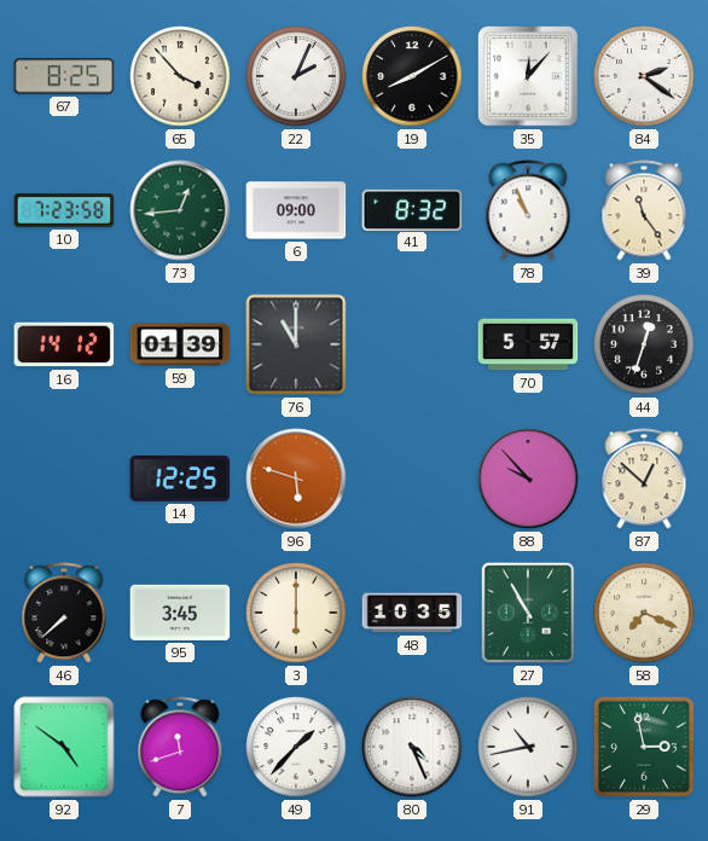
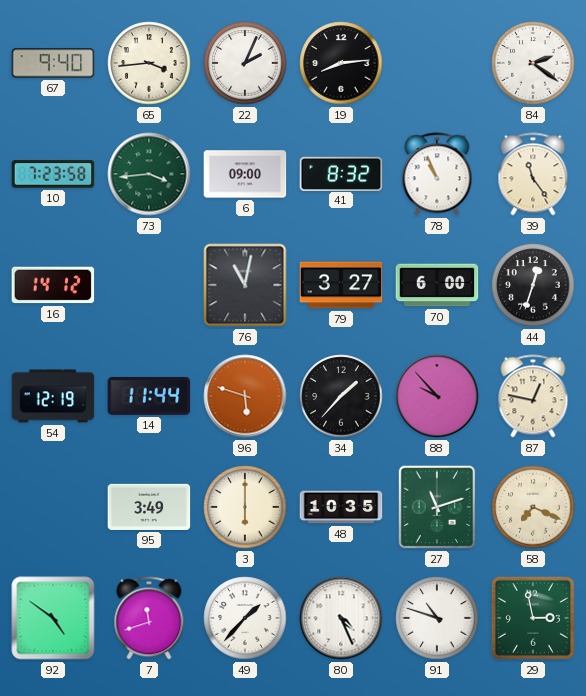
67: 8:25 -> 9:40 (53, 63)
65: 3:53 -> 3:44 (149, 63)
19: 8:10 -> 8:14 (341, 63)
35: 12:07 -> none (528, 76)
73: 12:44 -> 3:44 (149, 174)
59: 01:39 -> none (180, 344)
76: 11:00 -> 11:02 (245, 285)
79: none -> 3:27 (341, 285)
70: 5:57 -> 6:00 (437, 285)
54: none -> 12:19 (53, 396)
14: 12:25 -> 11:44 (149, 396)
34: none -> 1:37 (341, 396)
87: 12:52 -> 12:47 (533, 396)
46: 7:38 -> none (64, 613)
95: 3:45 -> 3:49 (149, 507)
27: 10:55 -> 11:12 (437, 507)
91: 10:43 -> 10:48 (437, 618)
